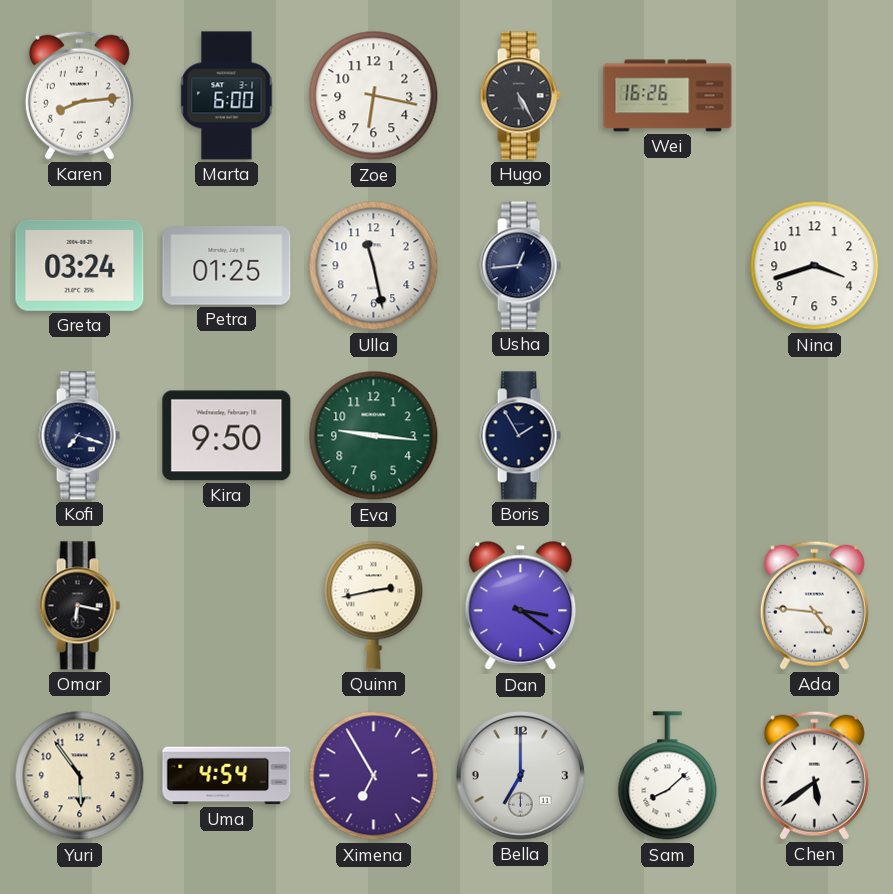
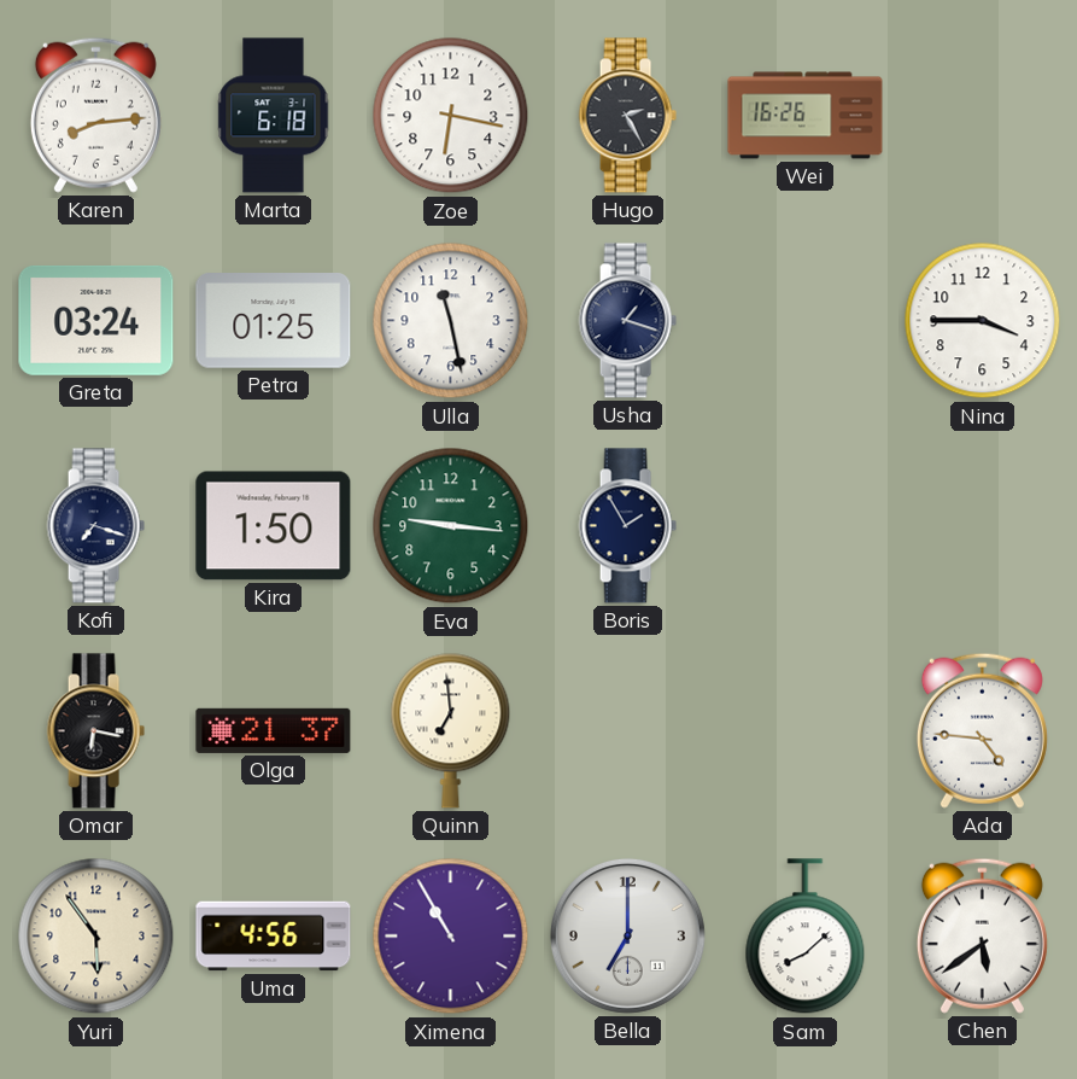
Marta: 6:00 -> 6:18 (274, 116)
Hugo: 5:25 -> 2:25 (627, 116)
Usha: 12:44 -> 1:18 (627, 321)
Nina: 3:42 -> 3:45 (983, 321)
Kira: 9:50 -> 1:50 (274, 526)
Olga: none -> 21:37 (274, 730)
Quinn: 2:43 -> 6:59 (451, 730)
Dan: 3:21 -> none (521, 606)
Uma: 4:54 -> 4:56 (274, 937)
Ximena: 6:55 -> 10:55 (451, 937)
